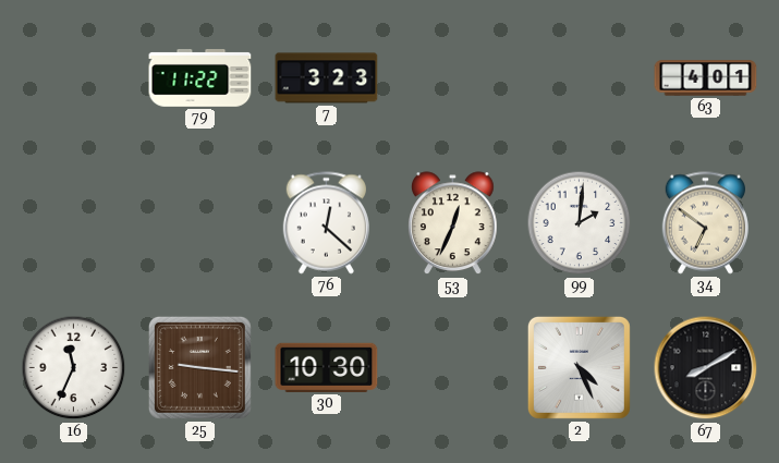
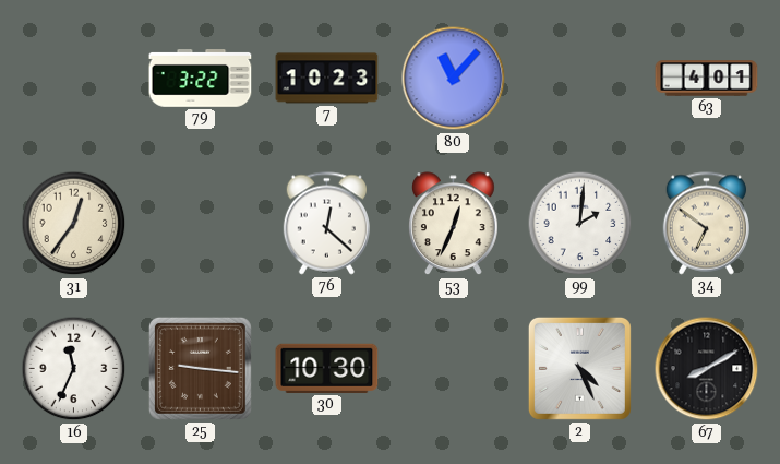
79: 11:22 -> 3:22 (201, 79)
7: 3:23 -> 10:23 (327, 79)
80: none -> 11:07 (454, 79)
31: none -> 12:36 (74, 224)
